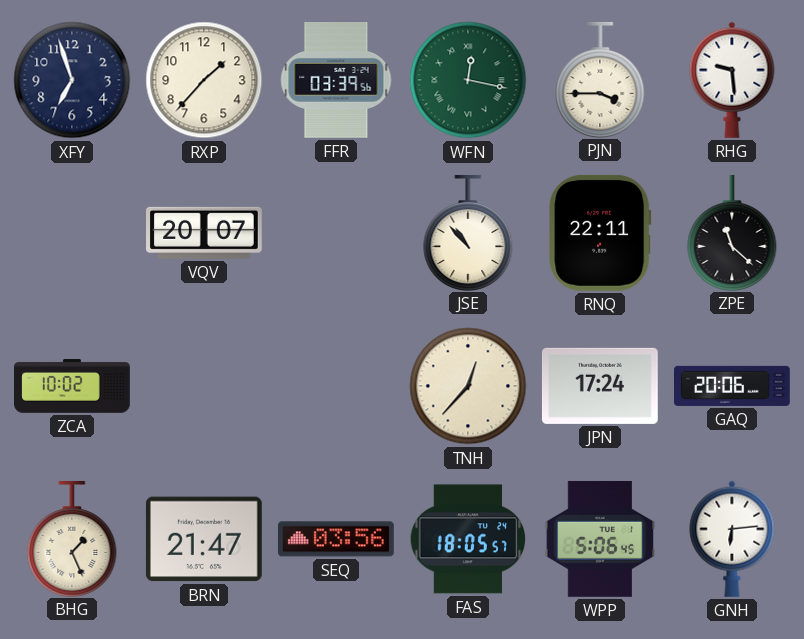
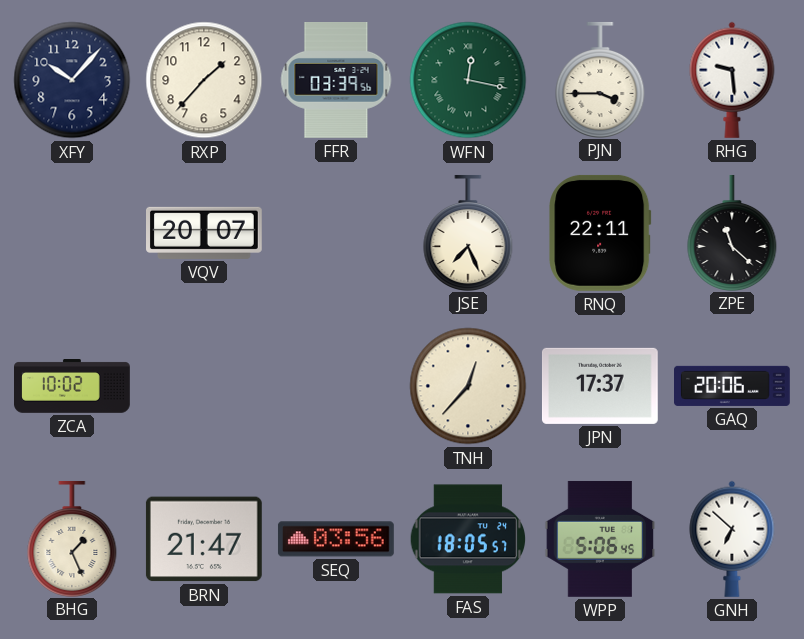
XFY: 6:57 -> 10:07 (72, 80)
JSE: 10:53 -> 7:26 (468, 232)
JPN: 17:24 -> 17:37 (600, 386)
GNH: 6:14 -> 6:52 (732, 539)
